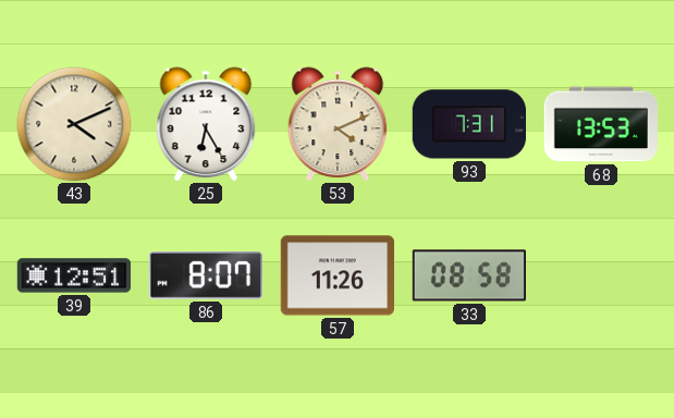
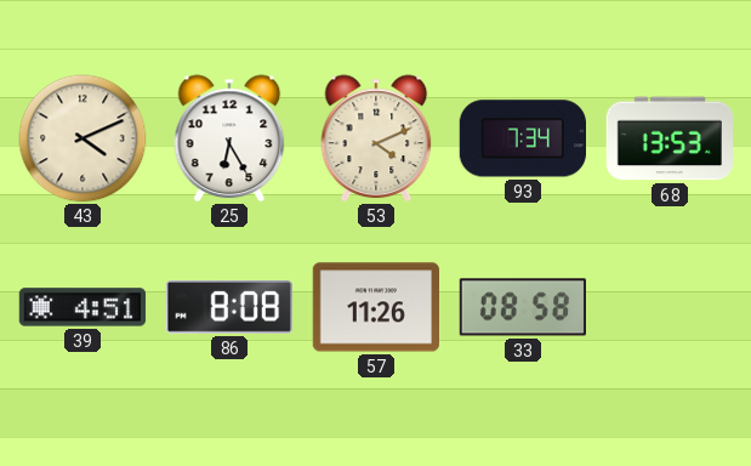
93: 7:31 -> 7:34 (522, 138)
39: 12:51 -> 4:51 (83, 307)
86: 8:07 -> 8:08 (228, 308)
